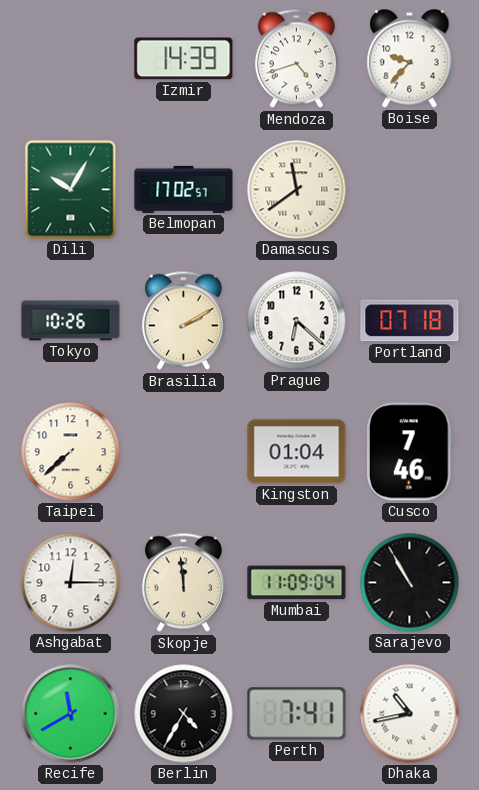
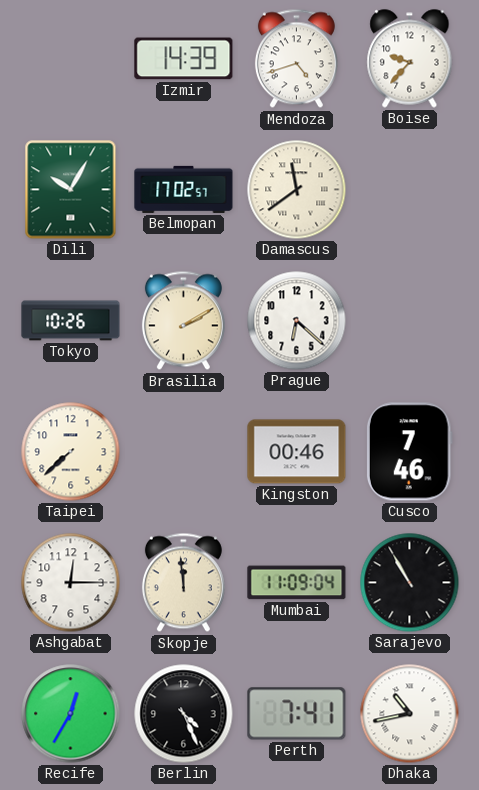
Portland: 07:18 -> none (410, 321)
Kingston: 01:04 -> 00:46 (297, 452)
Recife: 11:40 -> 12:35 (71, 714)
Berlin: 4:35 -> 4:26 (184, 714)
